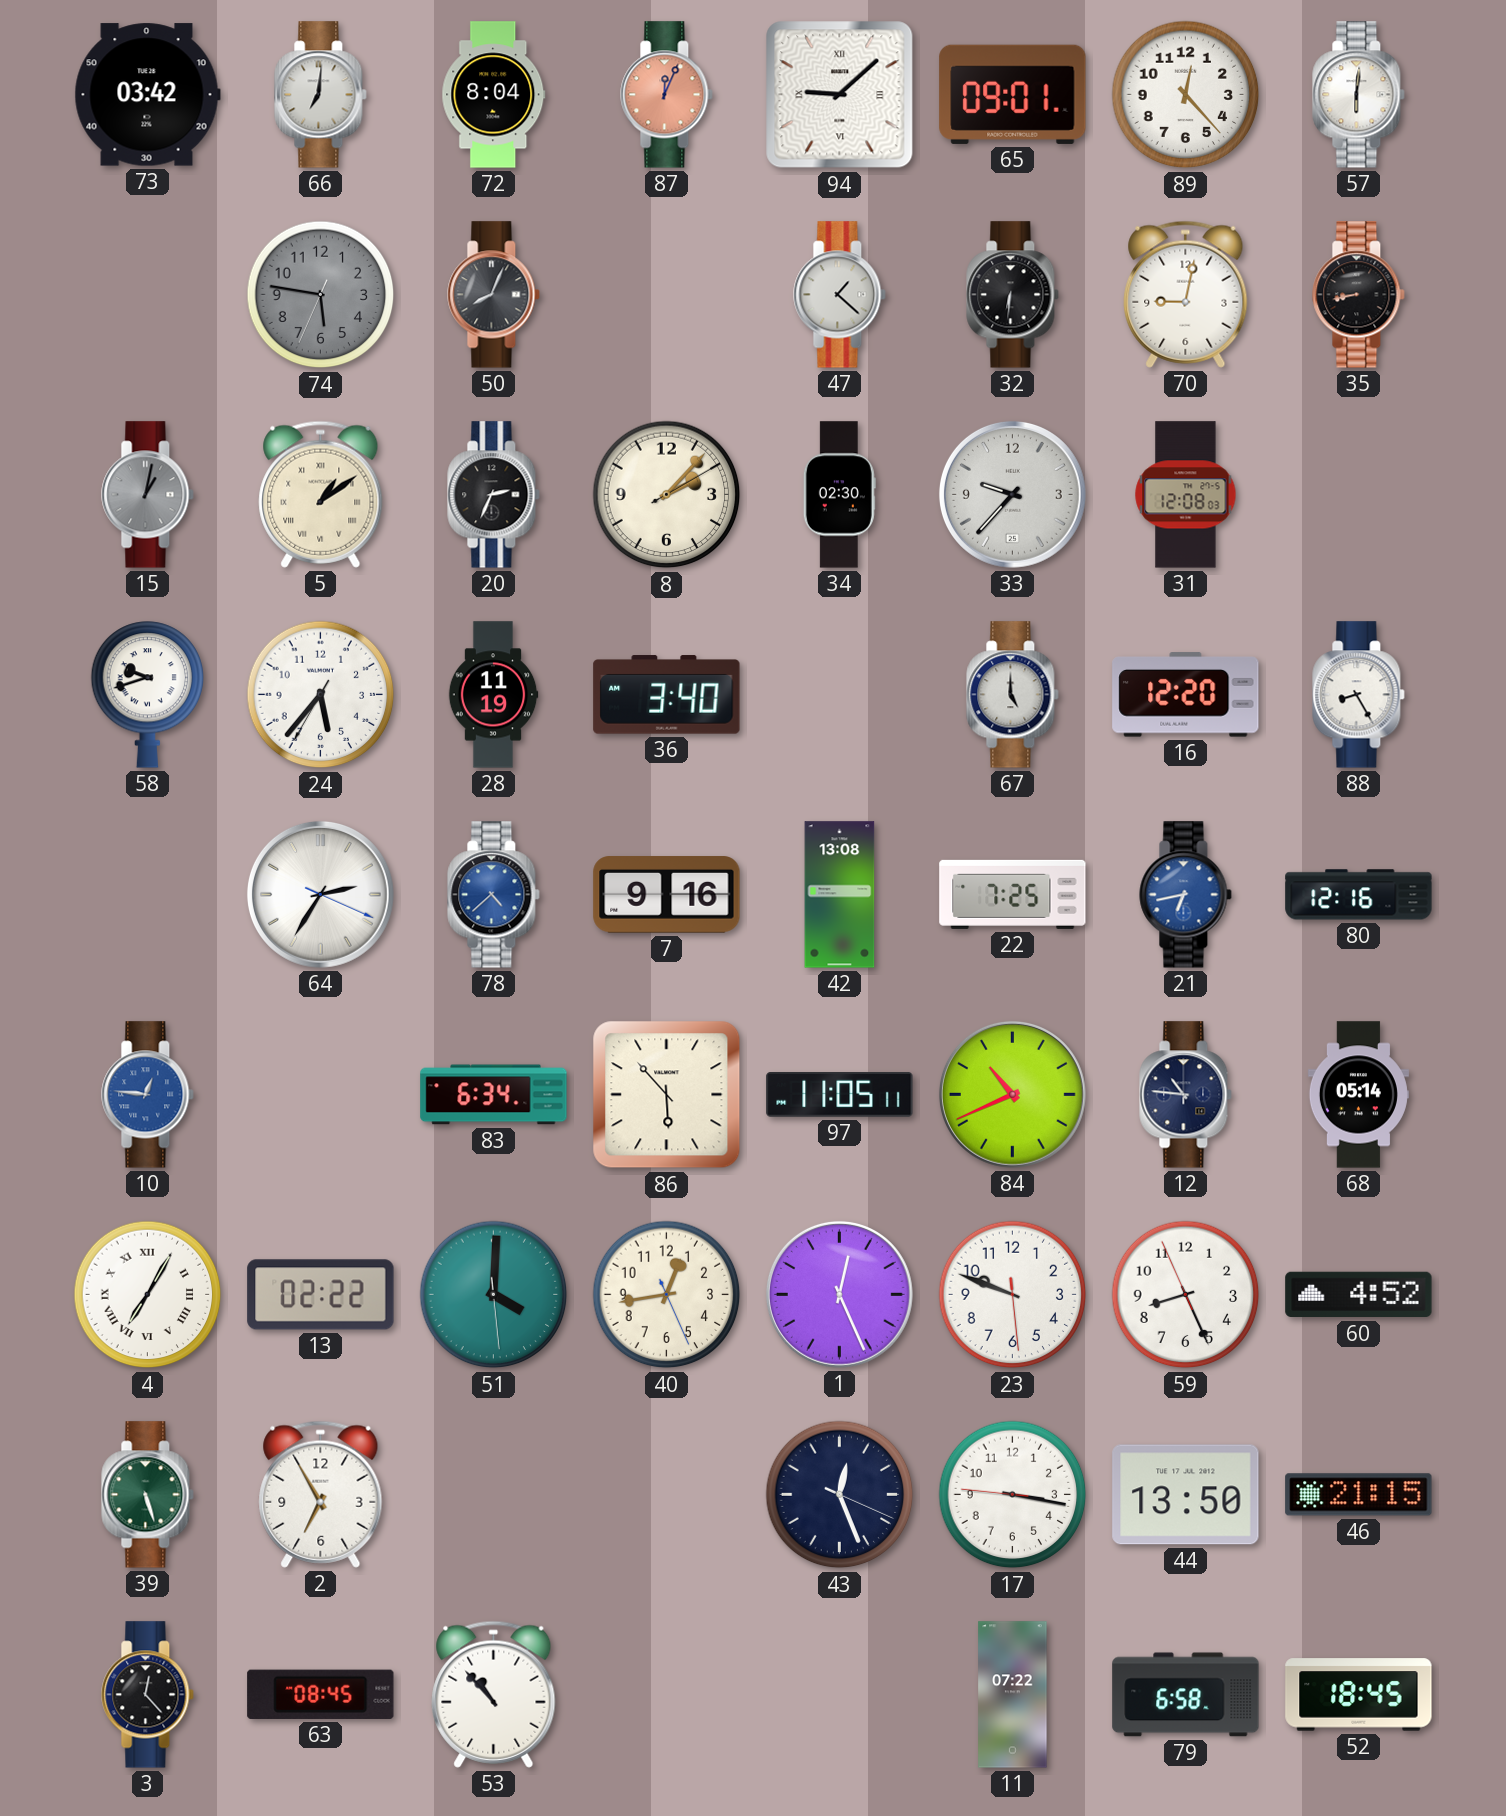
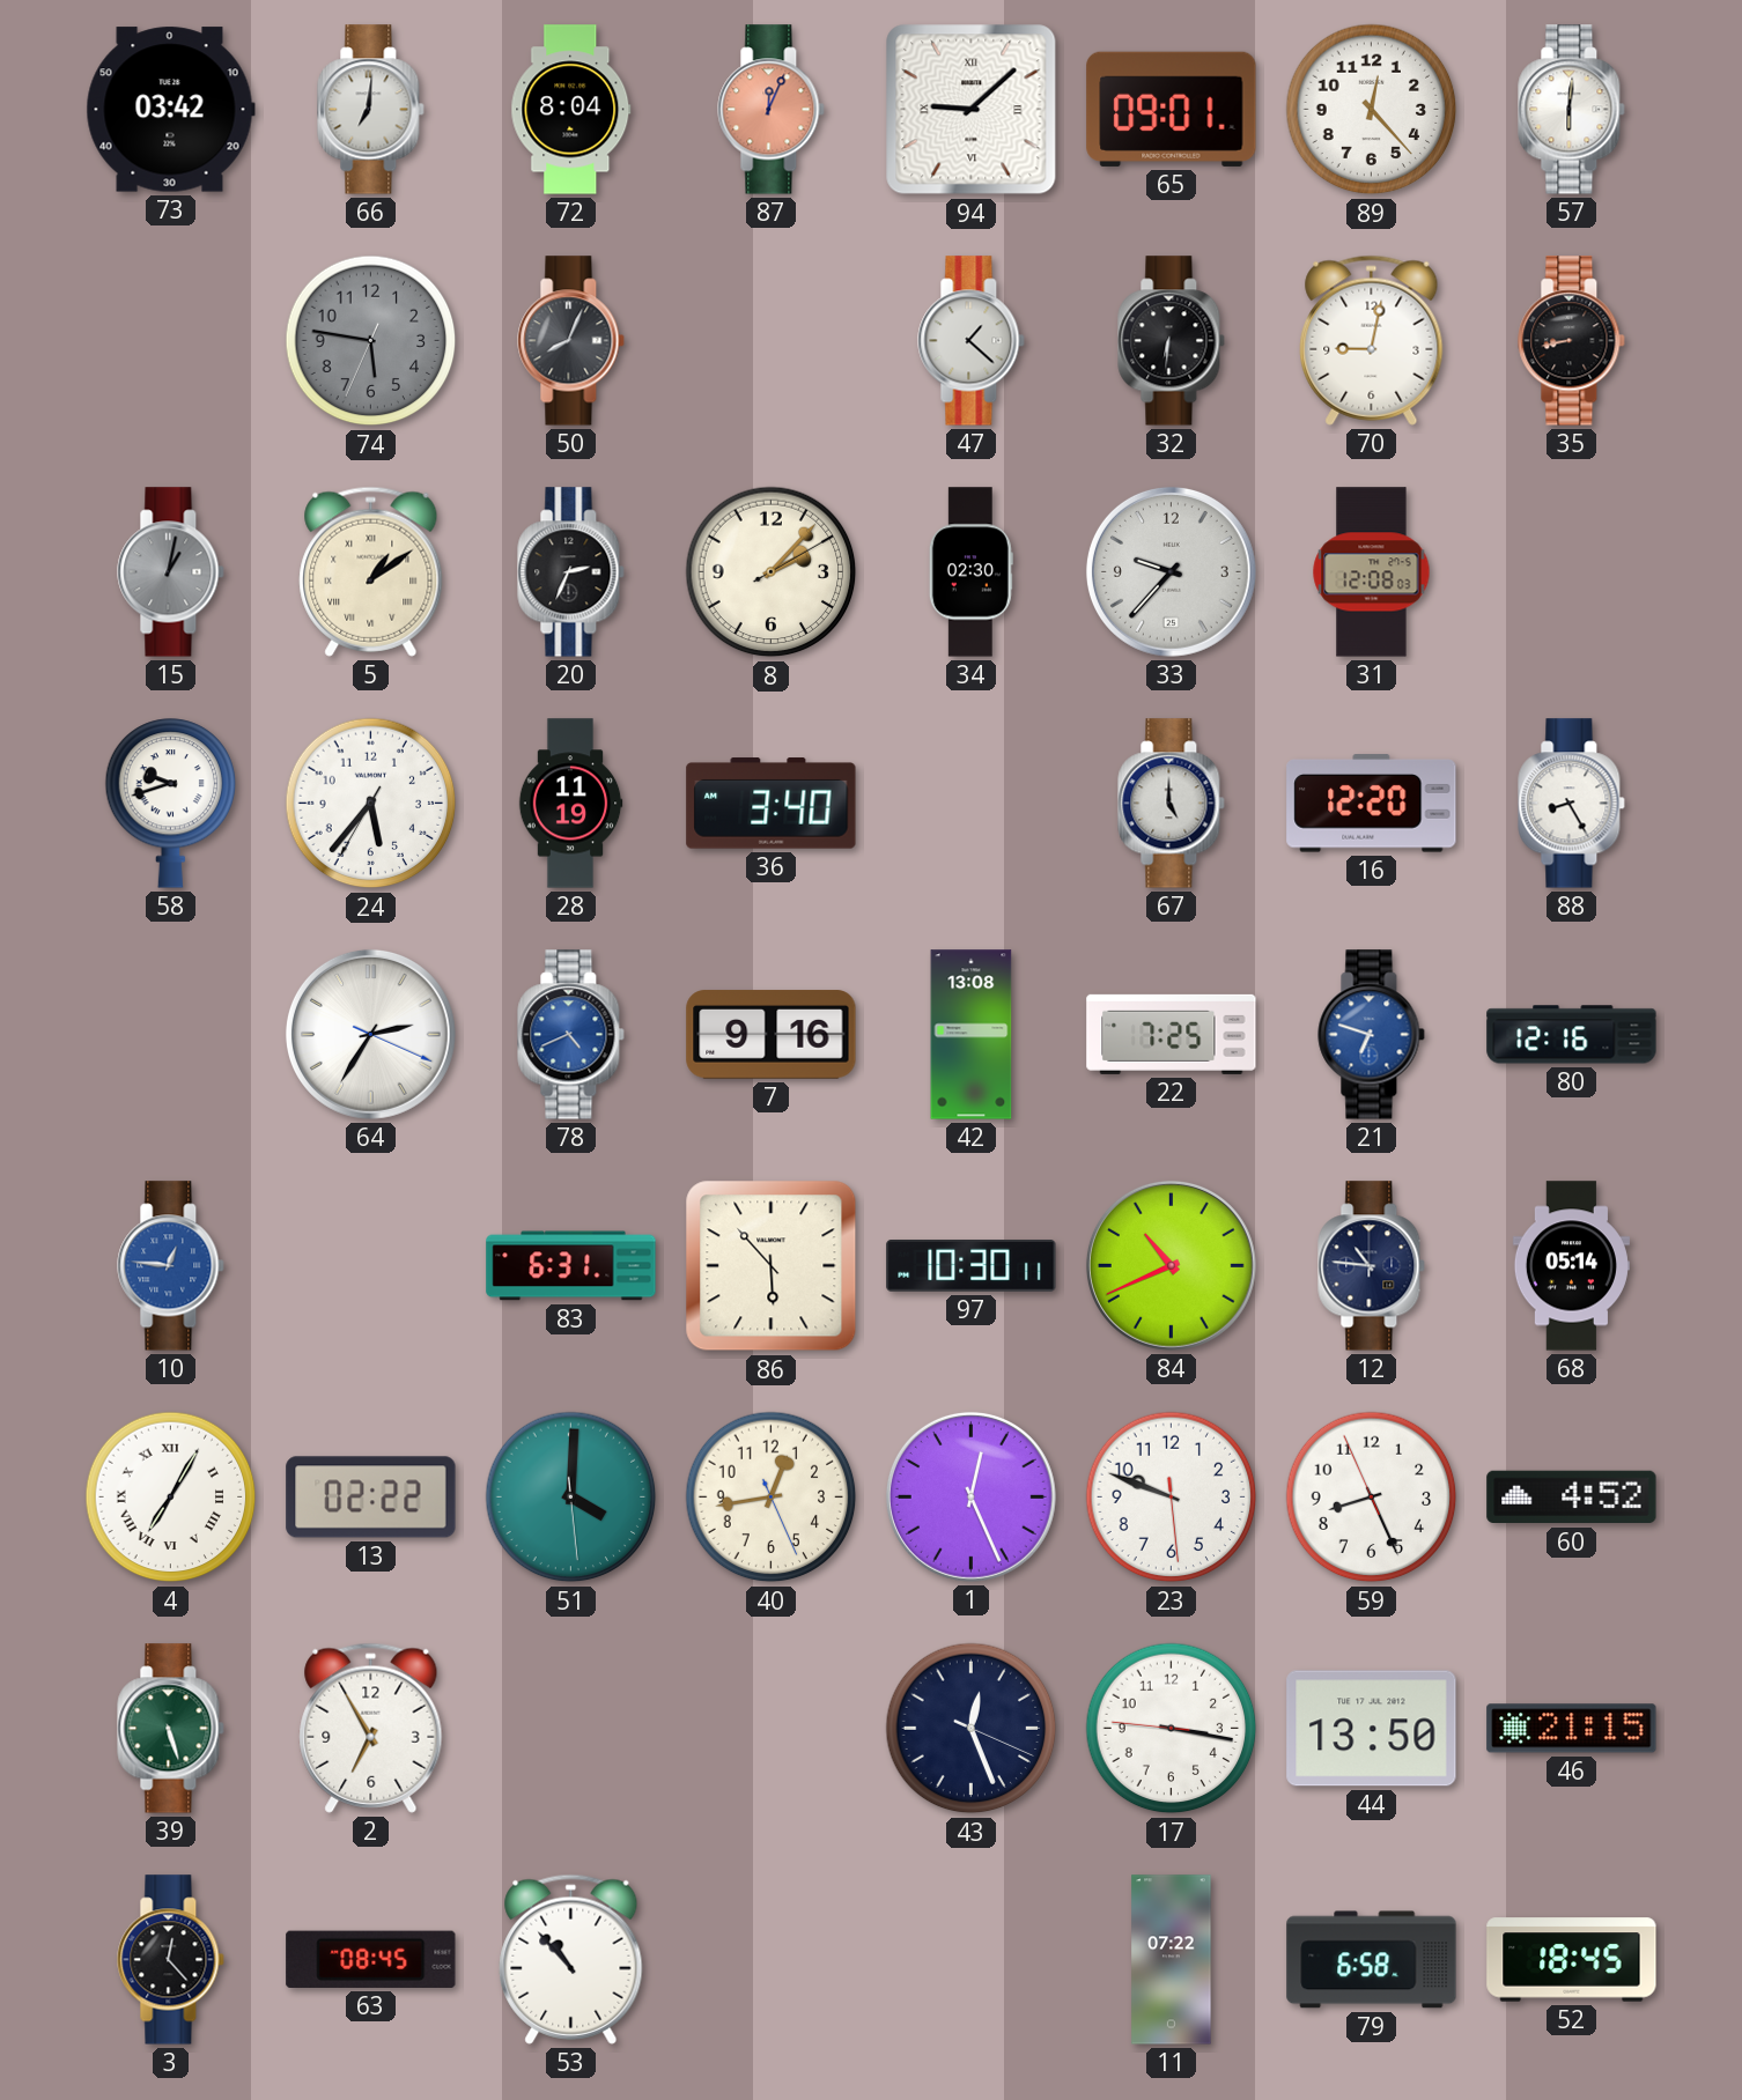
78: 4:38 -> 4:41 (571, 1035)
21: 6:43 -> 6:48 (1372, 1035)
83: 6:34 -> 6:31 (571, 1266)
97: 11:05 -> 10:30 (972, 1266)
